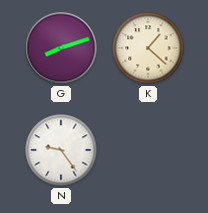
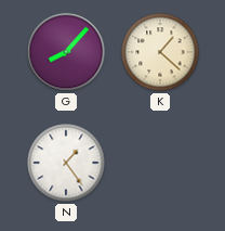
G: 8:12 -> 8:07 (66, 52)
N: 9:24 -> 1:24 (66, 163)
